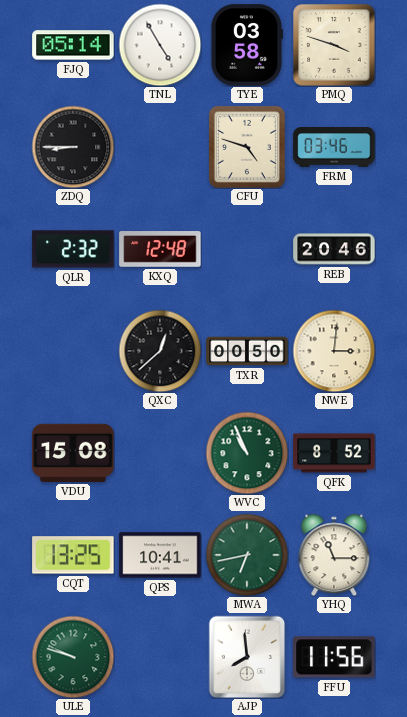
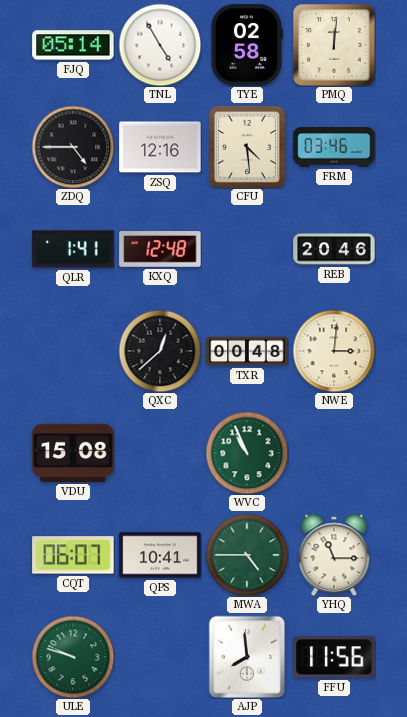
TYE: 03:58 -> 02:58 (246, 45)
PMQ: 3:48 -> 12:01 (334, 45)
ZDQ: 8:45 -> 4:45 (73, 147)
ZSQ: none -> 12:16 (160, 147)
CFU: 4:48 -> 4:29 (247, 147)
QLR: 2:32 -> 1:41 (73, 249)
TXR: 00:50 -> 00:48 (247, 351)
QFK: 8:52 -> none (334, 453)
CQT: 13:25 -> 06:07 (73, 555)
MWA: 6:43 -> 4:45 (247, 555)
